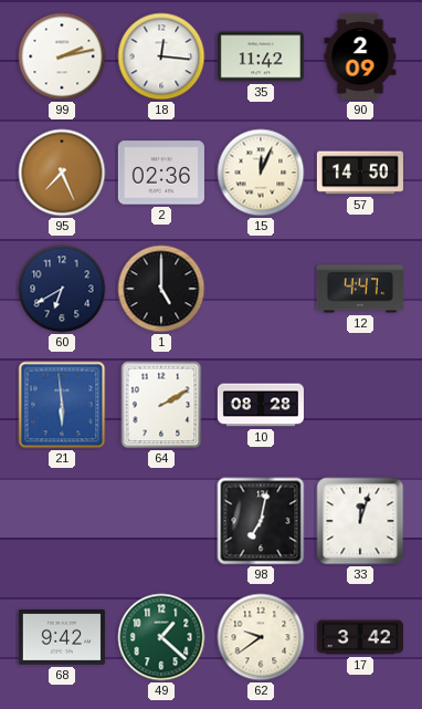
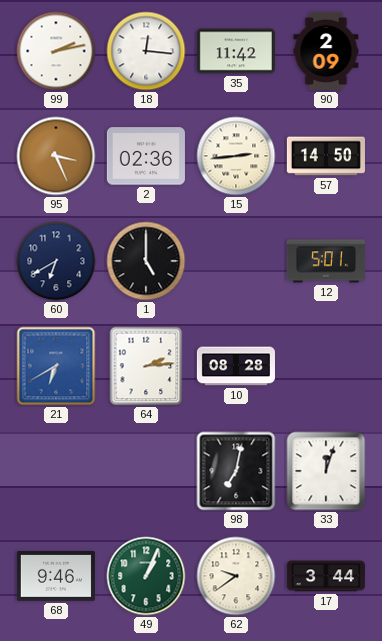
95: 7:26 -> 3:26 (56, 156)
15: 12:04 -> 2:44 (236, 156)
12: 4:47 -> 5:01 (326, 261)
21: 5:59 -> 6:40 (56, 366)
64: 2:10 -> 2:14 (146, 366)
68: 9:42 -> 9:46 (56, 576)
49: 1:22 -> 1:04 (146, 576)
17: 3:42 -> 3:44 (326, 576)
